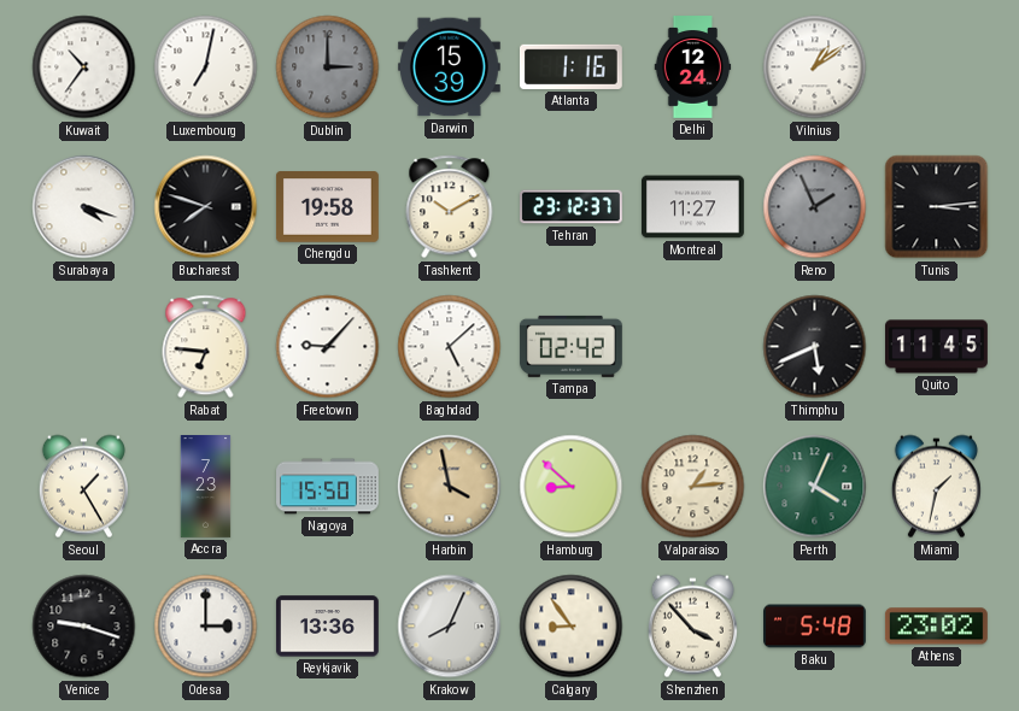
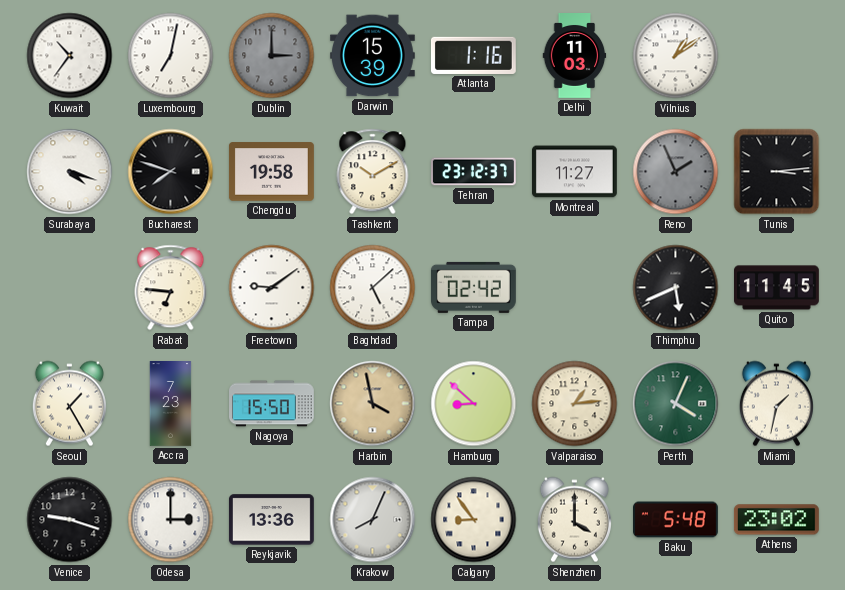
Delhi: 12:24 -> 11:03 (575, 56)
Freetown: 9:07 -> 9:09 (272, 288)
Shenzhen: 3:53 -> 4:00 (574, 520)
